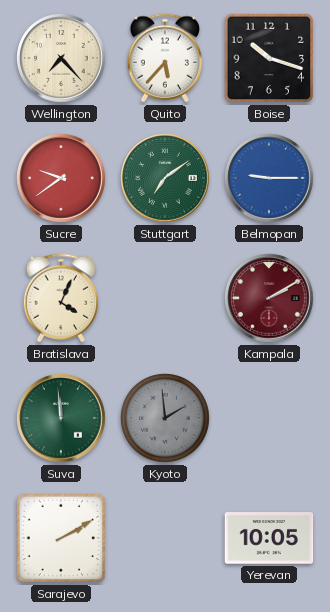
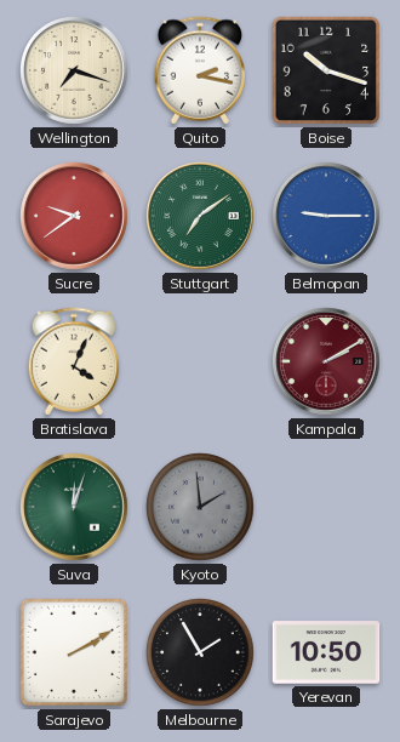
Wellington: 7:23 -> 7:18 (75, 72)
Quito: 5:37 -> 2:17 (200, 70)
Suva: 11:59 -> 12:03 (75, 508)
Melbourne: none -> 1:55 (201, 653)
Yerevan: 10:05 -> 10:50 (326, 652)
